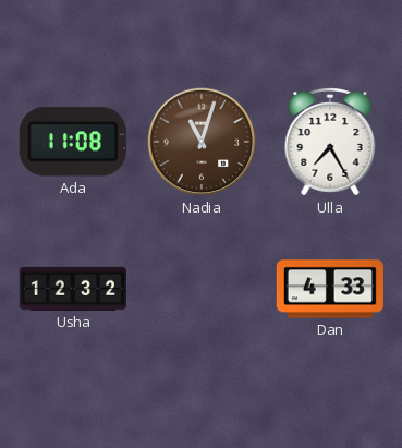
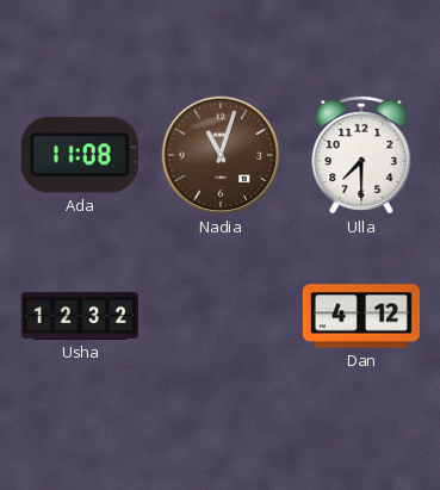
Ulla: 7:25 -> 7:30 (361, 155)
Dan: 4:33 -> 4:12 (361, 316)
